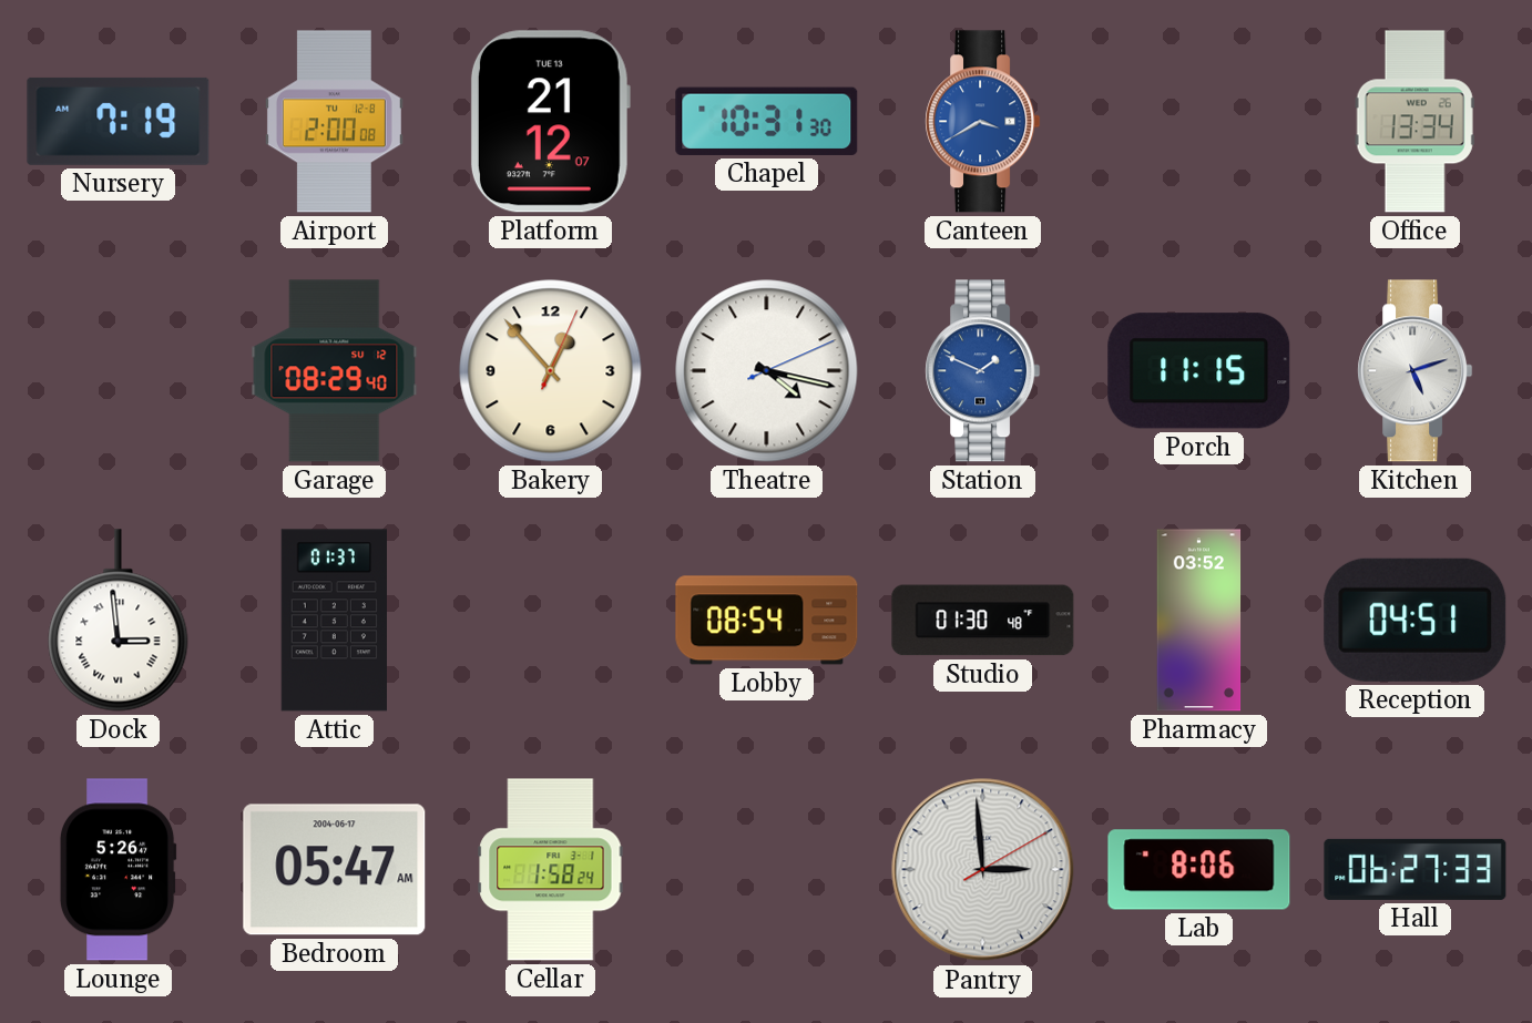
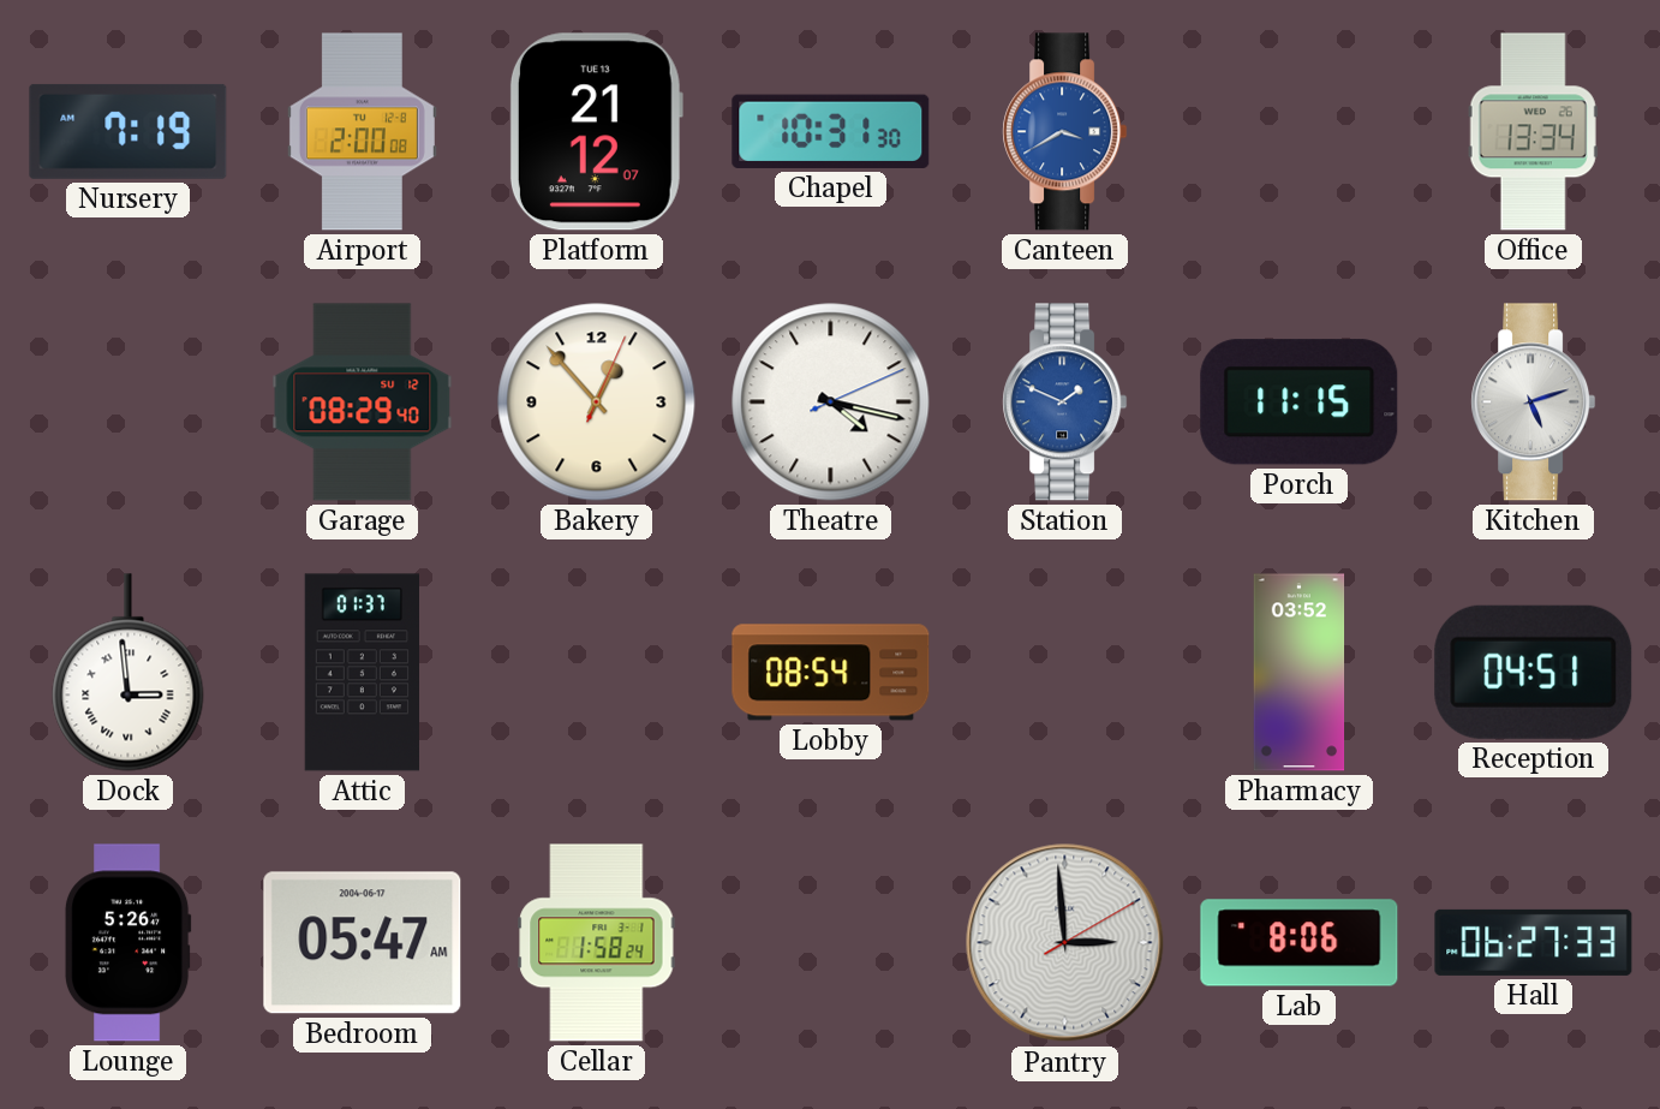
Studio: 01:30 -> none (983, 621)
